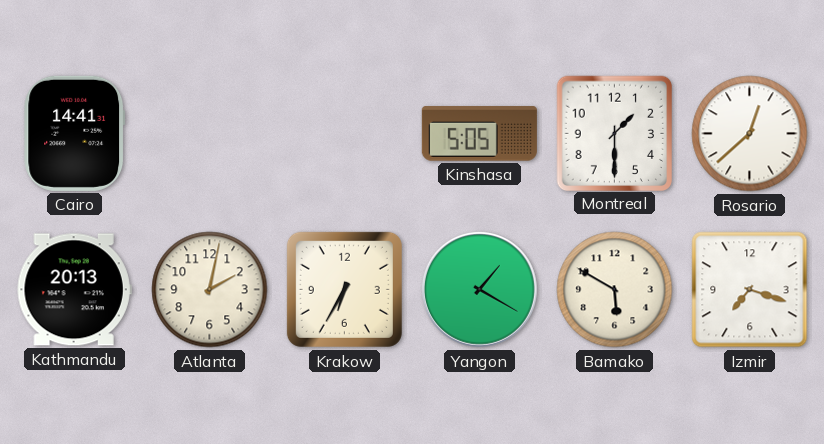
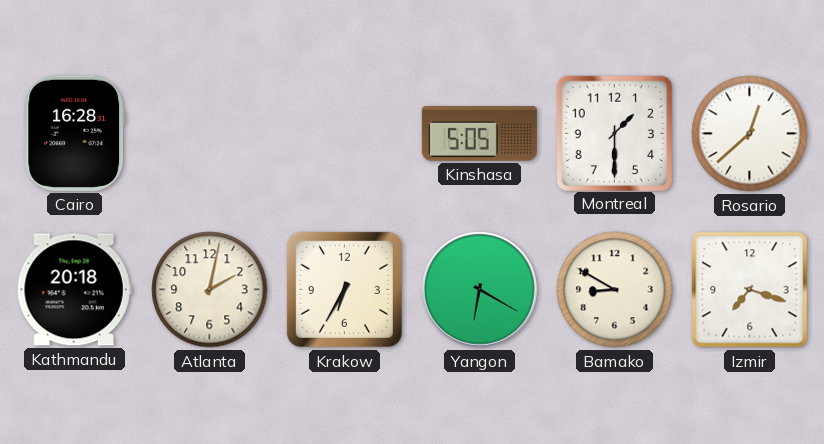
Cairo: 14:41 -> 16:28 (75, 133)
Kathmandu: 20:13 -> 20:18 (74, 290)
Yangon: 1:20 -> 6:20 (479, 289)
Bamako: 5:50 -> 8:50 (615, 290)
